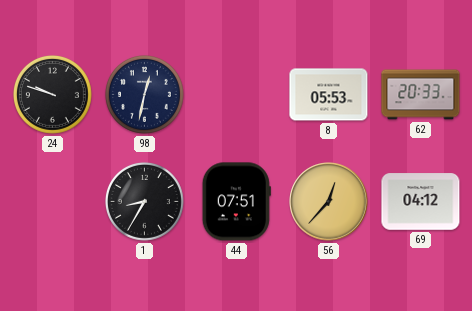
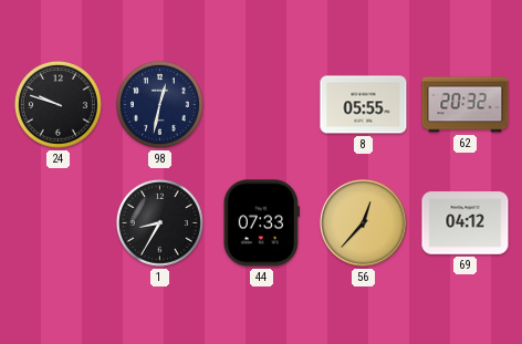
8: 05:53 -> 05:55 (364, 105)
62: 20:33 -> 20:32 (466, 105)
44: 07:51 -> 07:33 (261, 223)
